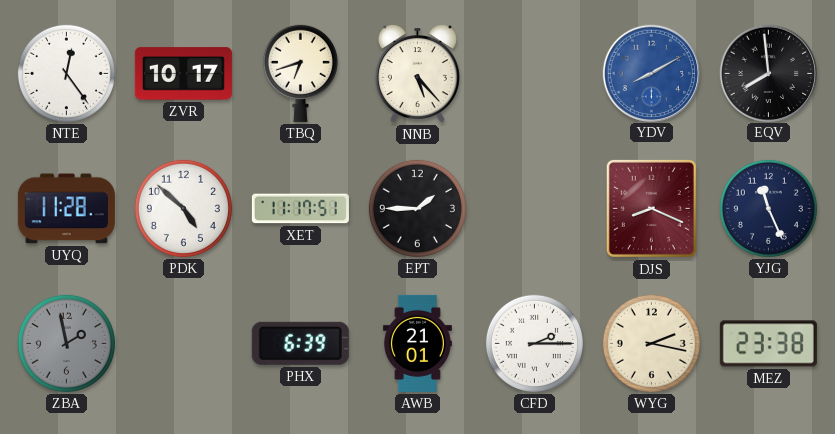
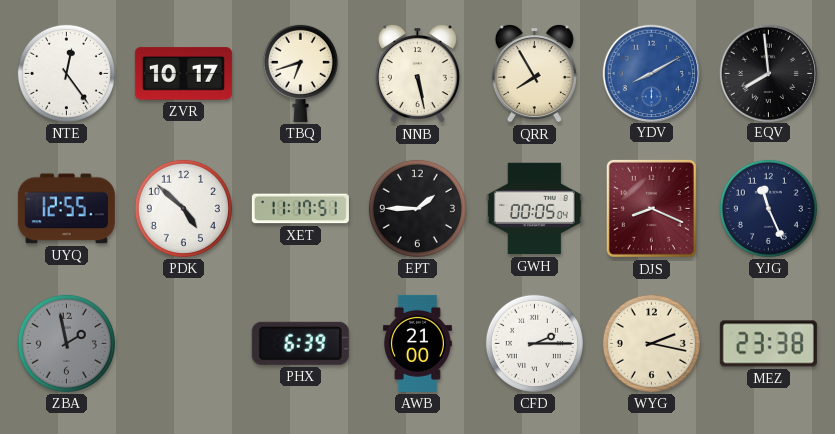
NNB: 5:23 -> 5:28 (417, 74)
QRR: none -> 7:55 (534, 74)
UYQ: 11:28 -> 12:55 (66, 209)
GWH: none -> 00:05 (534, 209)
AWB: 21:01 -> 21:00 (417, 343)
